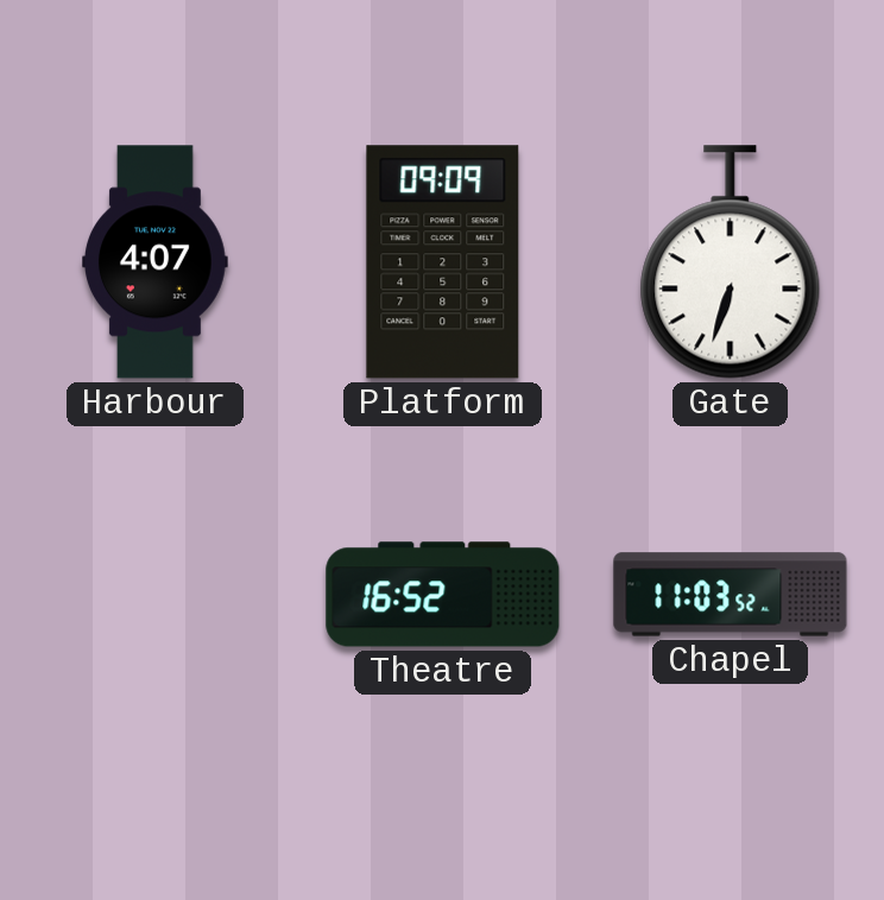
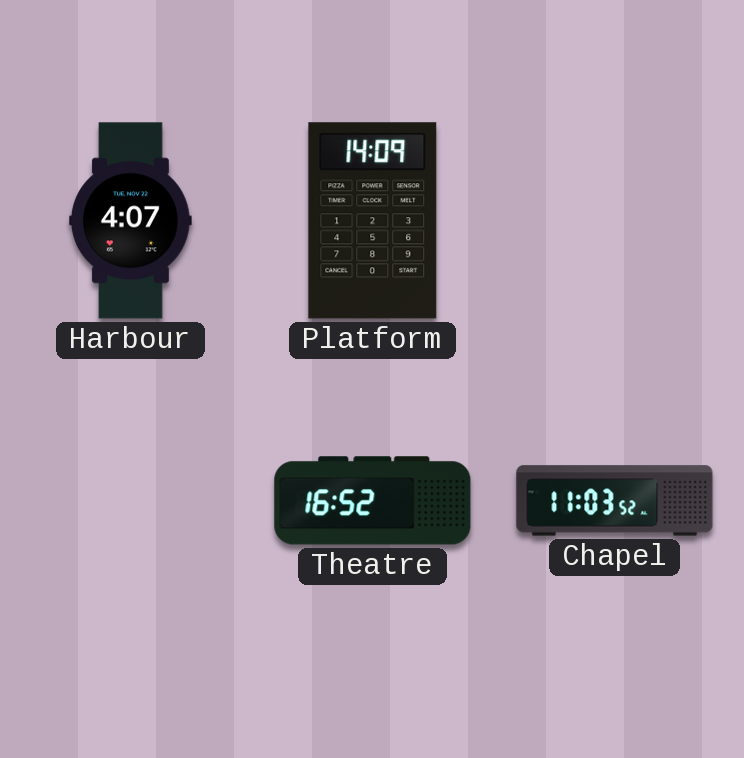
Platform: 09:09 -> 14:09 (373, 221)
Gate: 6:33 -> none (731, 262)
